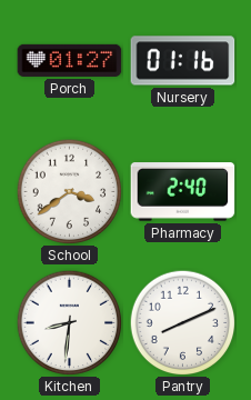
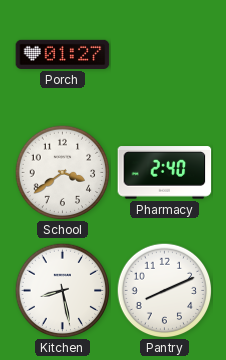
Nursery: 01:16 -> none (183, 61)
Kitchen: 8:31 -> 8:28 (62, 290)
